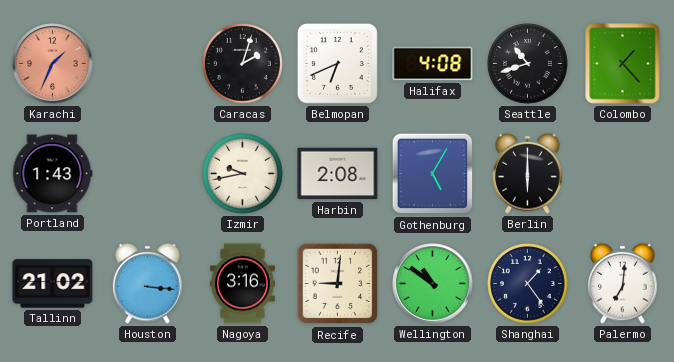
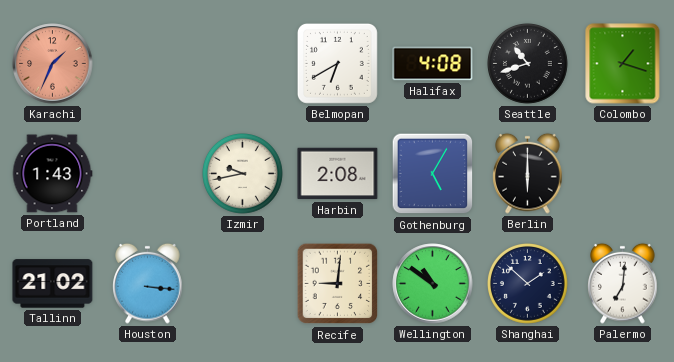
Caracas: 2:03 -> none (243, 64)
Belmopan: 6:41 -> 6:40 (337, 63)
Colombo: 1:23 -> 1:18 (623, 64)
Nagoya: 3:16 -> none (243, 284)
Shanghai: 1:24 -> 1:52 (528, 284)
